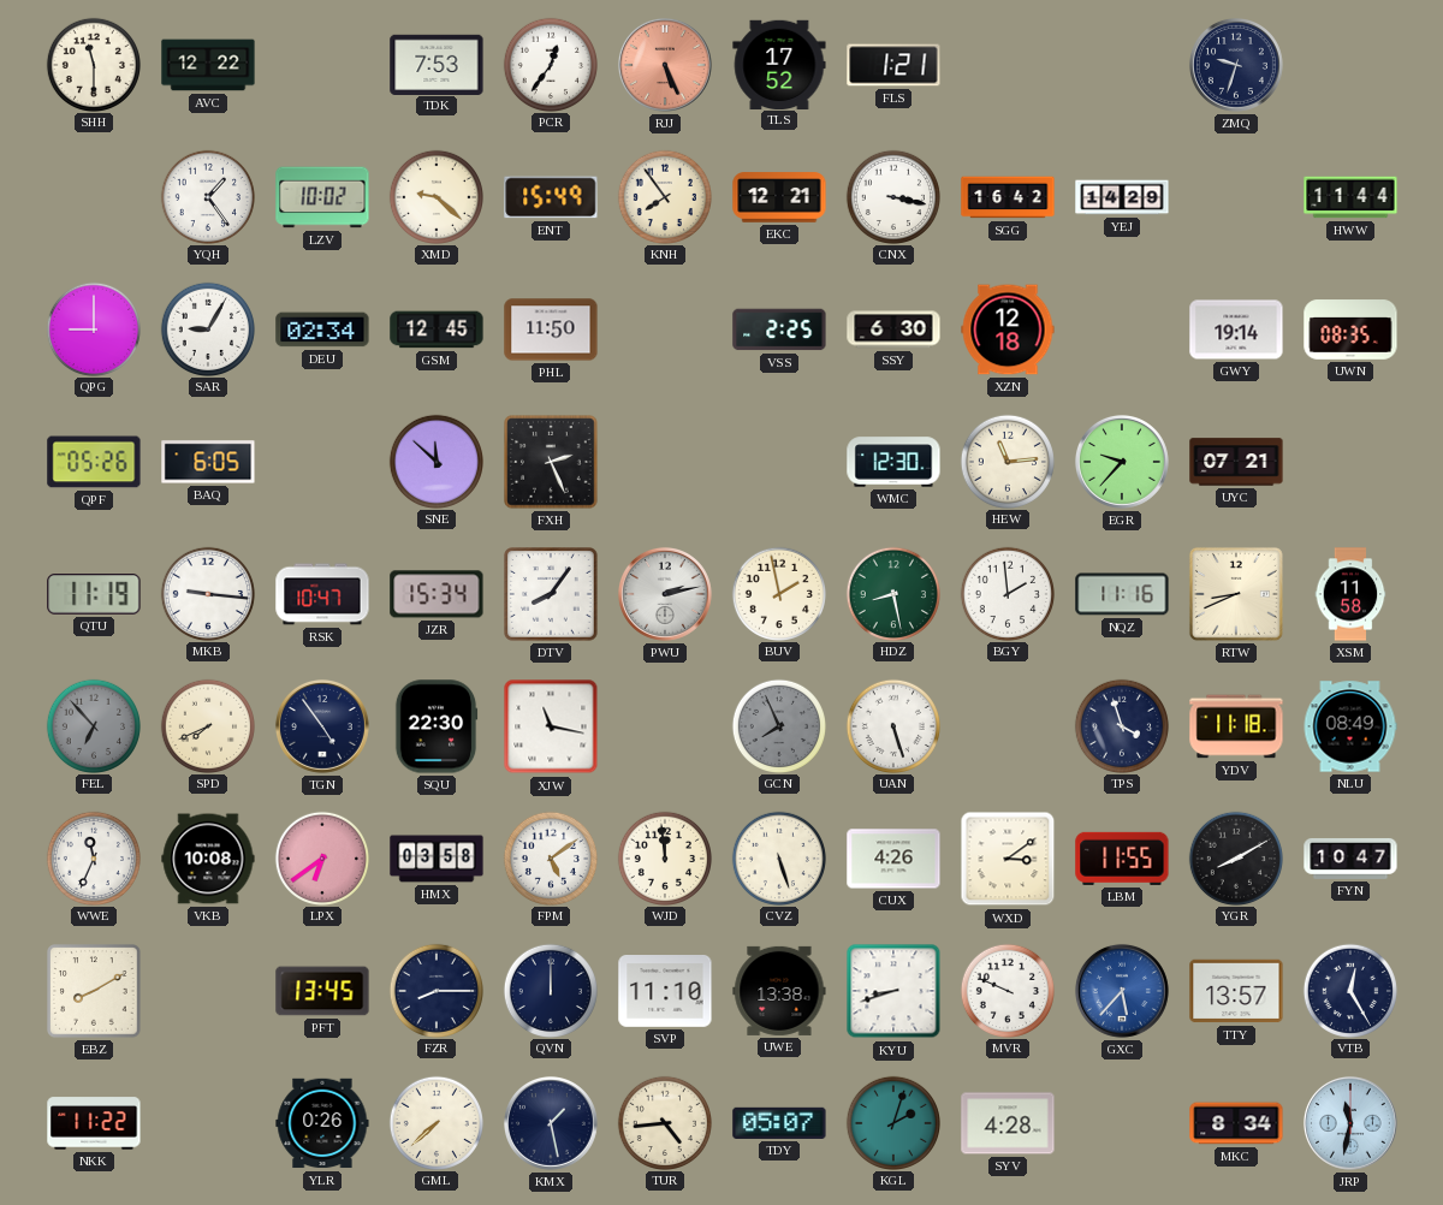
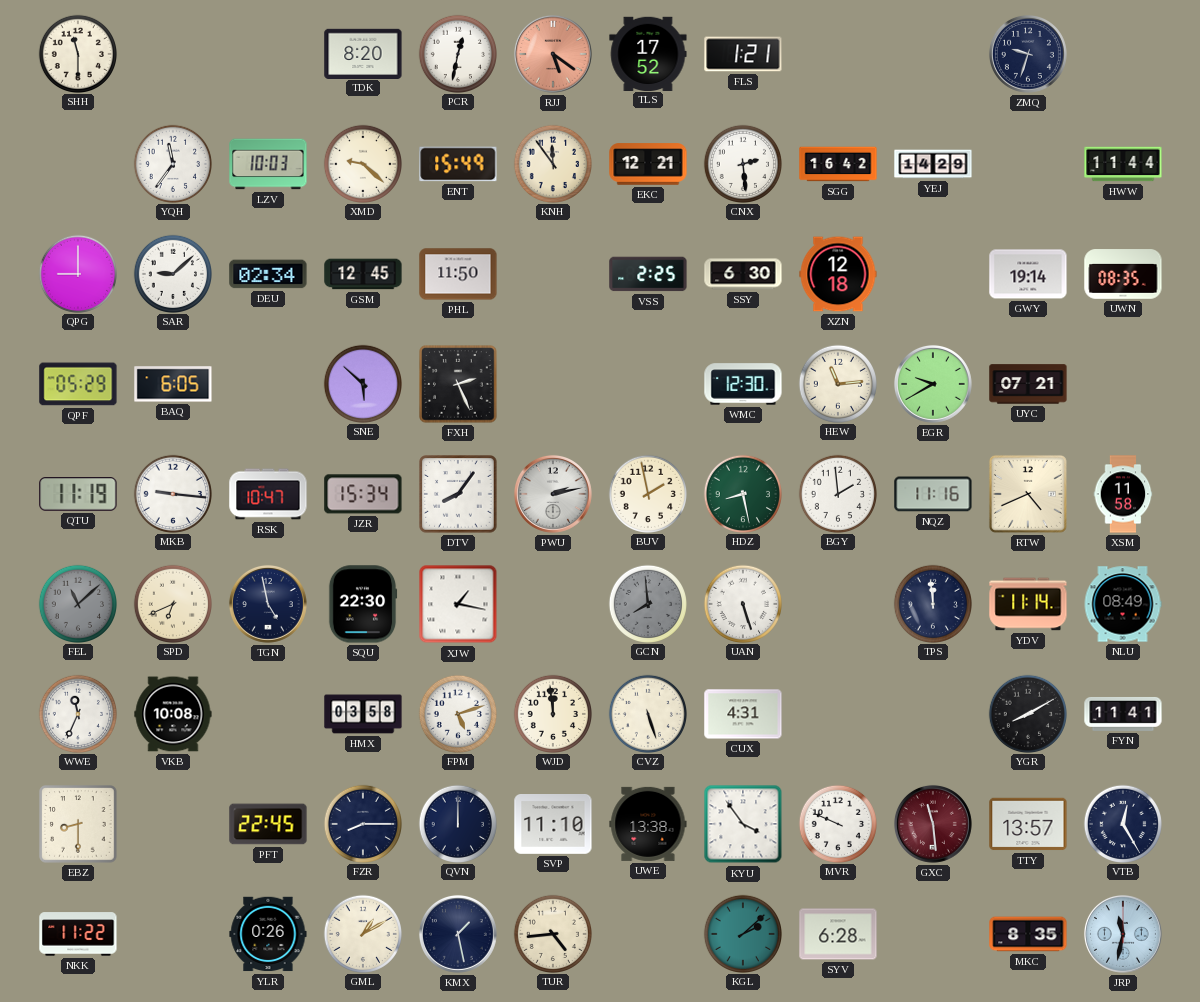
AVC: 12:22 -> none (208, 65)
TDK: 7:53 -> 8:20 (363, 53)
PCR: 12:36 -> 12:32 (457, 53)
RJJ: 5:26 -> 5:21 (553, 54)
YQH: 1:24 -> 11:36 (172, 163)
LZV: 10:02 -> 10:03 (268, 164)
KNH: 7:54 -> 11:54 (552, 163)
CNX: 3:17 -> 2:29 (742, 163)
SAR: 9:05 -> 9:08 (172, 273)
QPF: 05:26 -> 05:29 (78, 384)
SNE: 11:52 -> 5:52 (362, 383)
EGR: 9:37 -> 9:40 (933, 384)
RTW: 8:41 -> 4:41 (1028, 494)
FEL: 6:53 -> 11:08 (77, 603)
SPD: 7:41 -> 6:41 (172, 603)
TGN: 4:54 -> 4:58 (268, 604)
XJW: 11:17 -> 1:17 (458, 604)
GCN: 7:56 -> 7:59 (647, 603)
TPS: 3:57 -> 11:59 (932, 603)
YDV: 11:18 -> 11:14 (1028, 604)
LPX: 6:39 -> none (321, 857)
FPM: 5:09 -> 5:12 (457, 713)
CUX: 4:26 -> 4:31 (743, 714)
WXD: 3:09 -> none (1008, 859)
LBM: 11:55 -> none (1122, 859)
FYN: 10:47 -> 11:41 (1123, 714)
EBZ: 8:10 -> 8:30 (78, 824)
PFT: 13:45 -> 22:45 (268, 824)
KYU: 8:42 -> 3:54 (743, 824)
GXC: 5:37 -> 11:29 (933, 824)
GXC dial: blue -> burgundy (933, 824)
GML: 7:38 -> 1:10 (362, 933)
TDY: 05:07 -> none (779, 1123)
KGL: 2:03 -> 2:08 (742, 933)
SYV: 4:28 -> 6:28 (838, 934)
MKC: 8:34 -> 8:35 (1028, 934)
